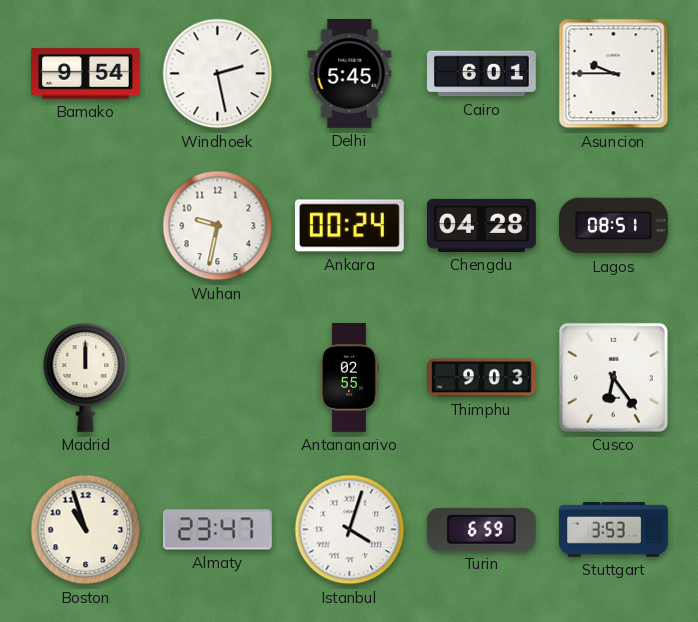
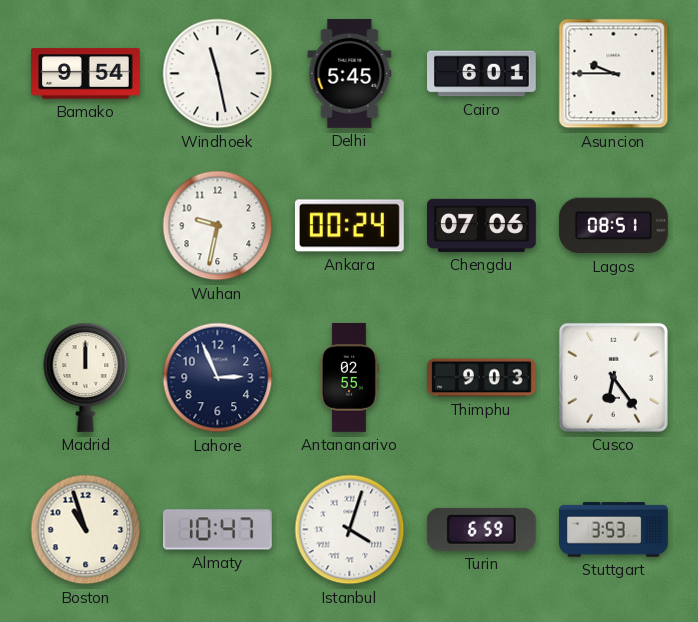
Windhoek: 2:28 -> 11:28 (218, 74)
Chengdu: 04:28 -> 07:06 (482, 225)
Lahore: none -> 2:56 (218, 378)
Almaty: 23:47 -> 10:47 (217, 530)
